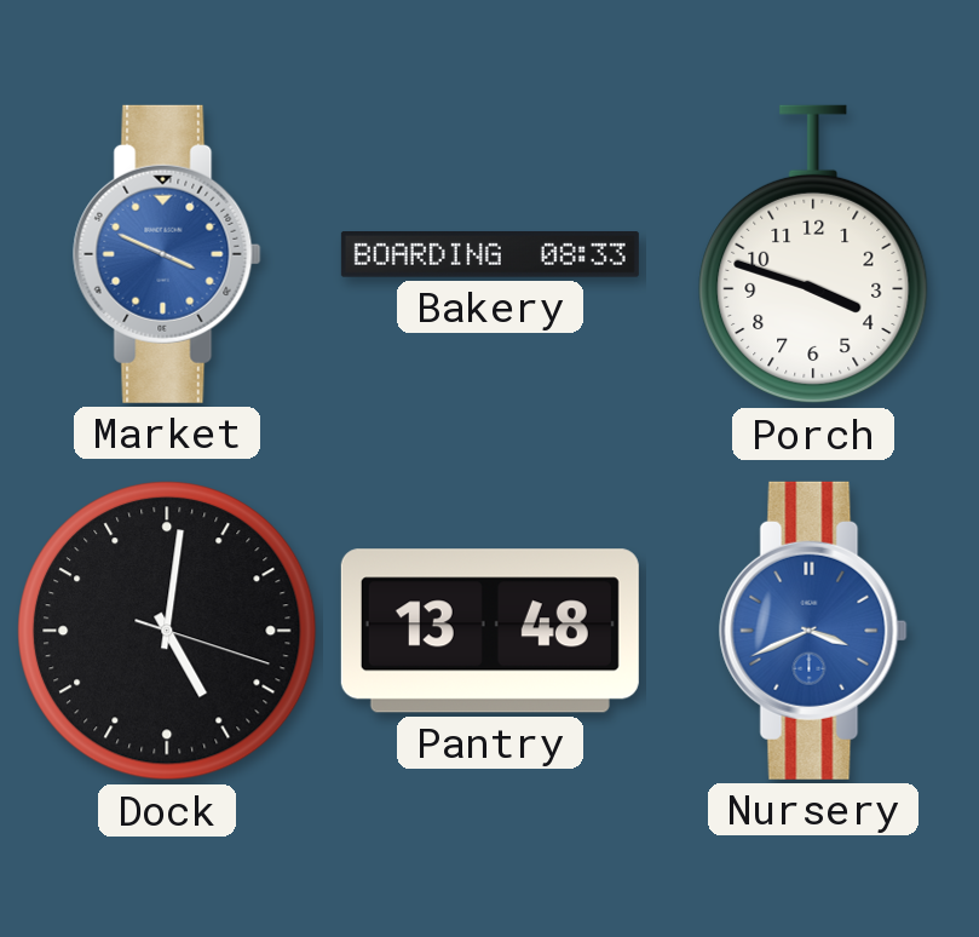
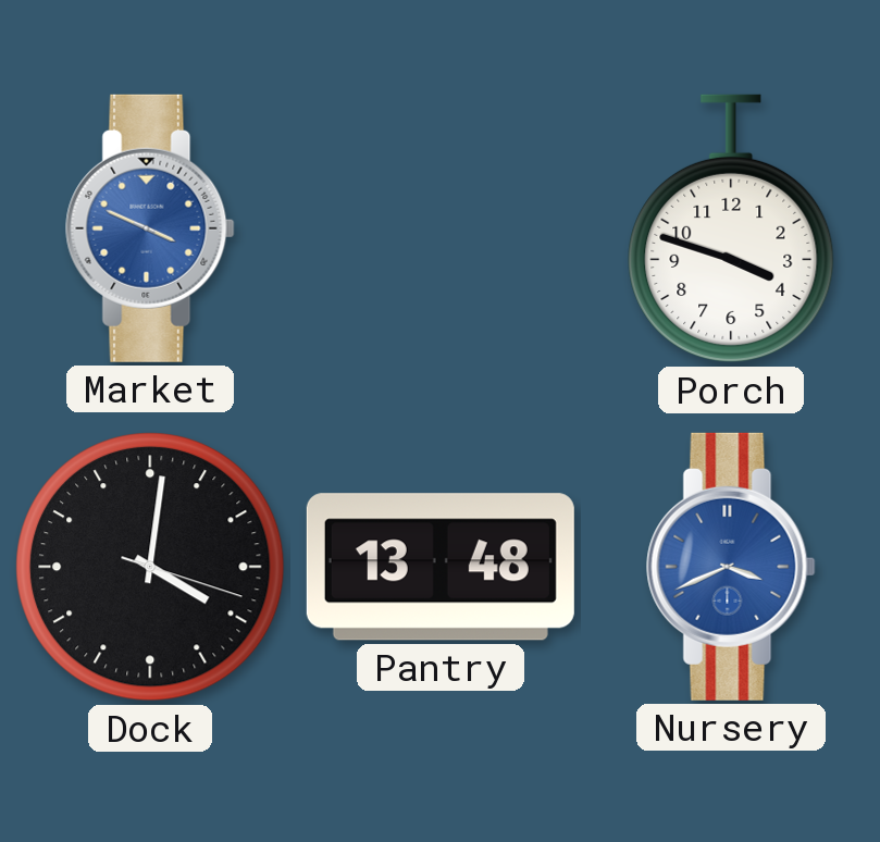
Bakery: 08:33 -> none (490, 255)
Dock: 5:01 -> 4:01 (150, 567)
